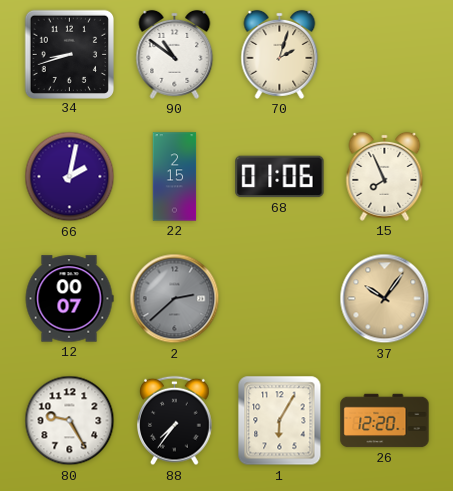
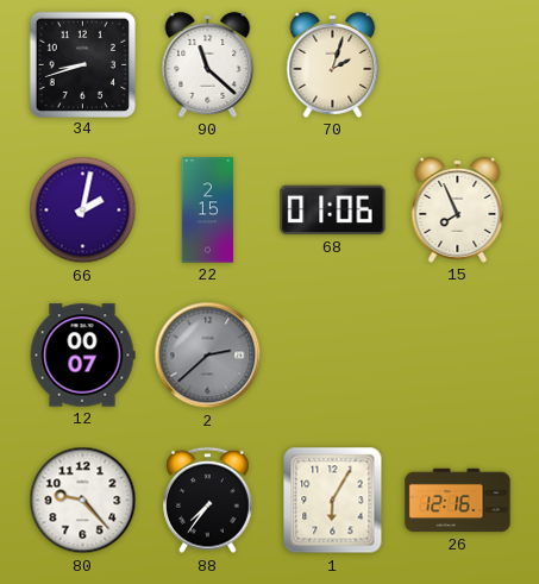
90: 10:51 -> 11:22 (208, 64)
37: 10:06 -> none (385, 299)
80: 9:25 -> 9:23 (83, 501)
26: 12:20 -> 12:16 (458, 501)
